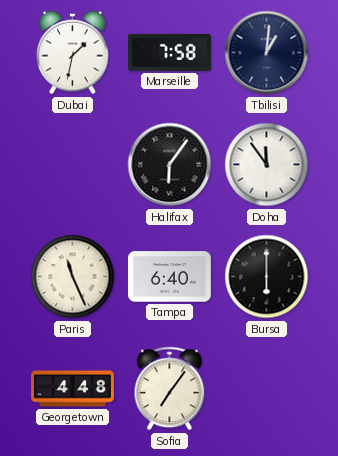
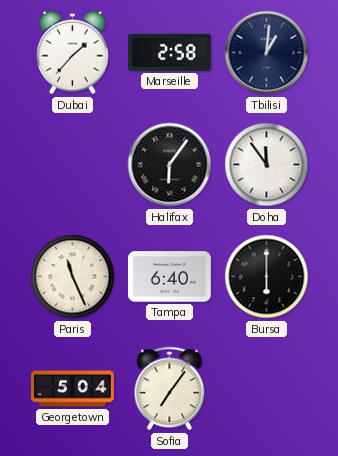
Dubai: 1:32 -> 1:37 (73, 53)
Marseille: 7:58 -> 2:58 (169, 52)
Georgetown: 4:48 -> 5:04 (73, 389)
